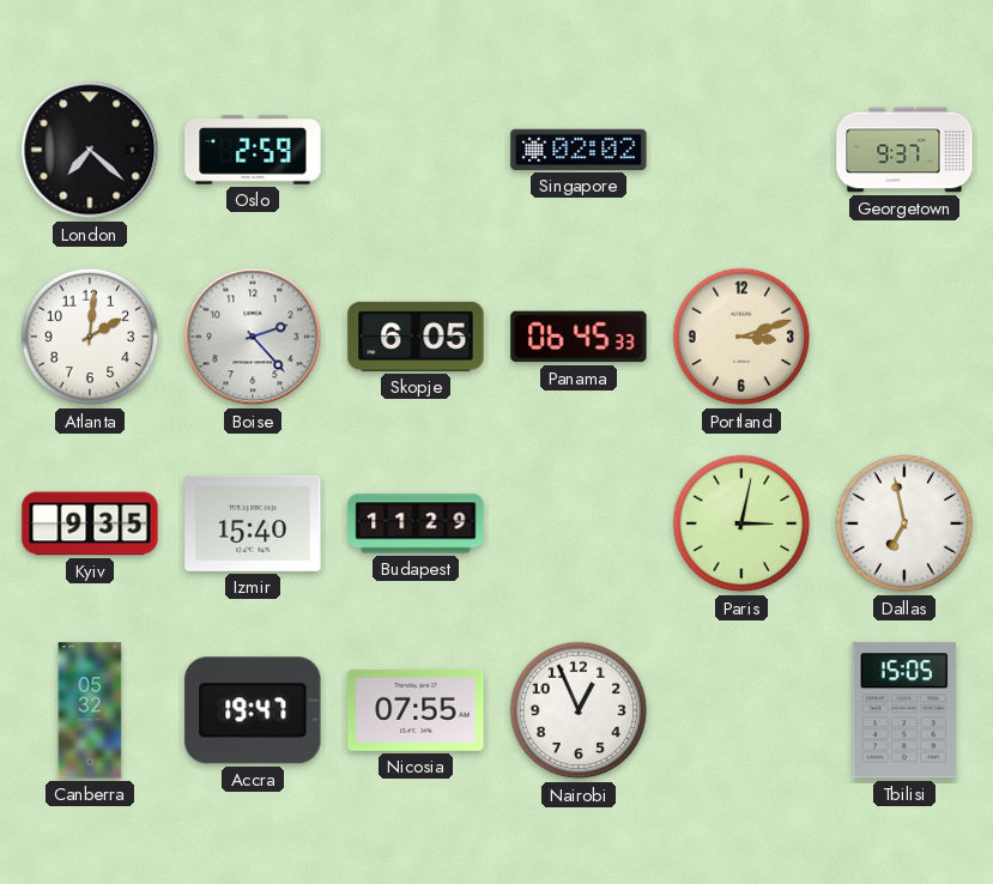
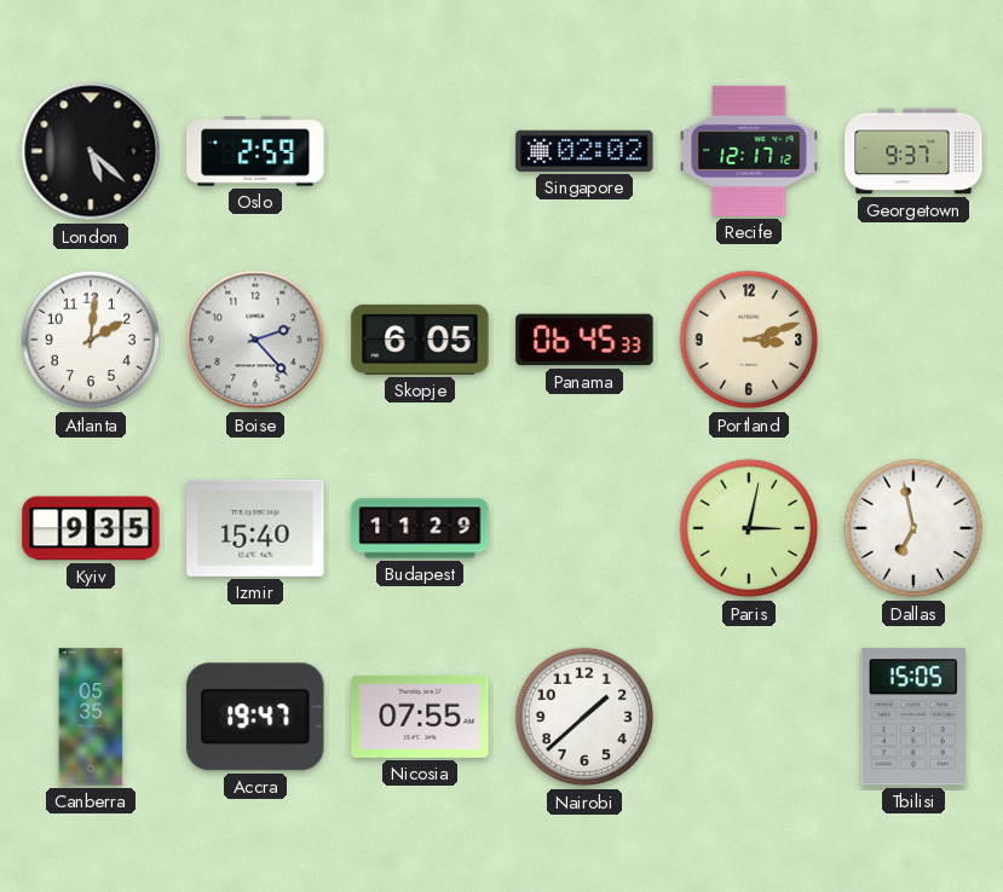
London: 7:22 -> 5:22 (91, 151)
Recife: none -> 12:17 (749, 151)
Canberra: 05:32 -> 05:35 (91, 717)
Nairobi: 12:56 -> 1:38 (584, 717)
